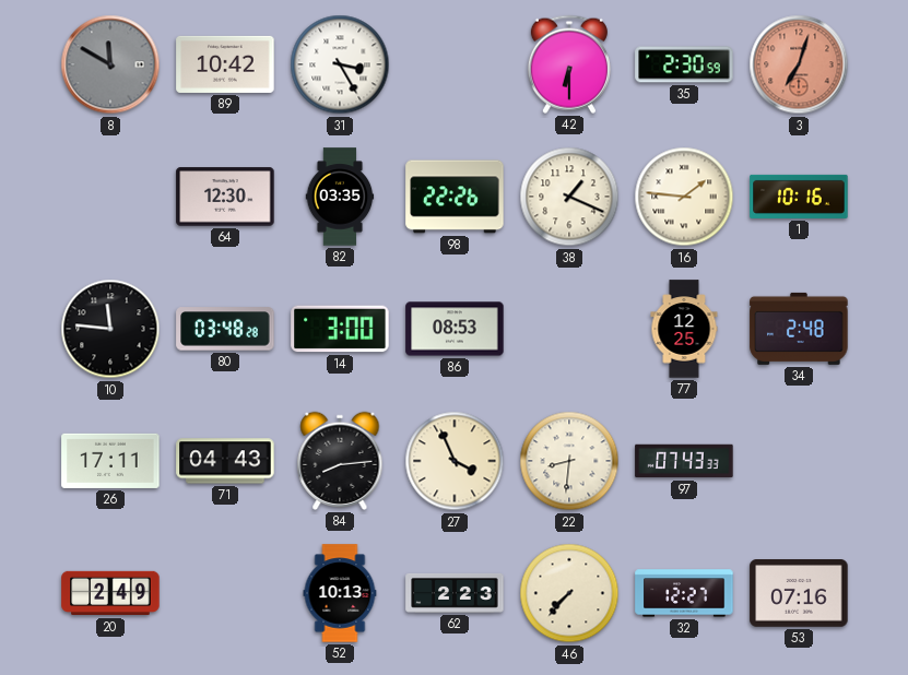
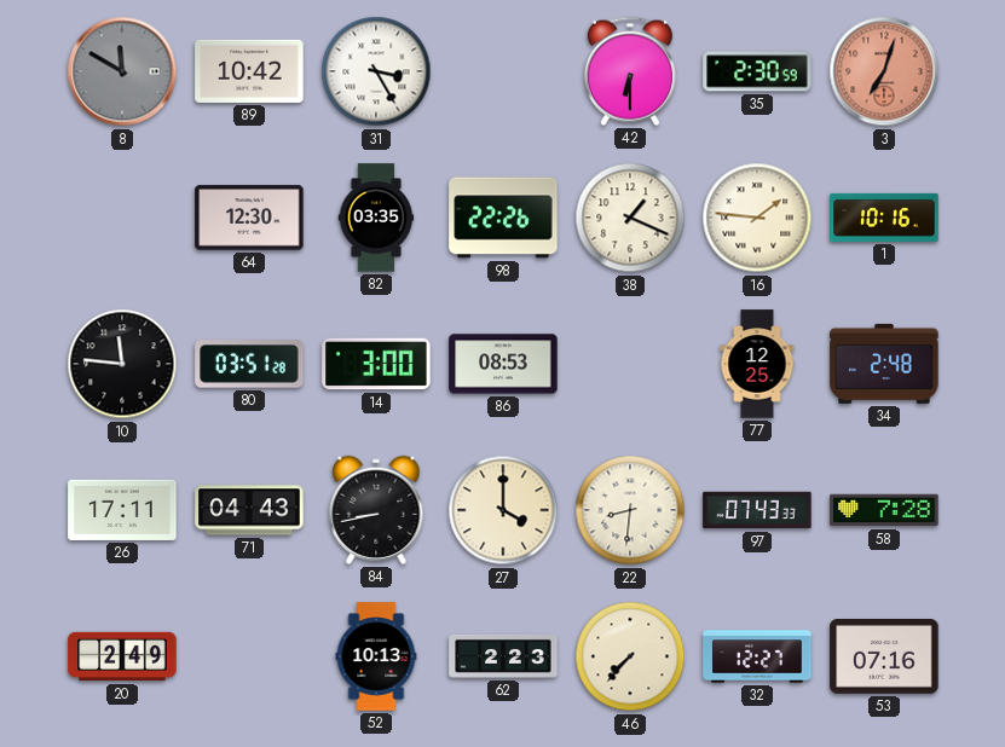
80: 03:48 -> 03:51 (249, 364)
84: 8:14 -> 8:43 (376, 510)
27: 3:56 -> 4:00 (503, 510)
58: none -> 7:28 (884, 510)
